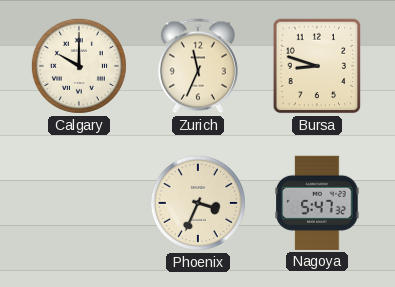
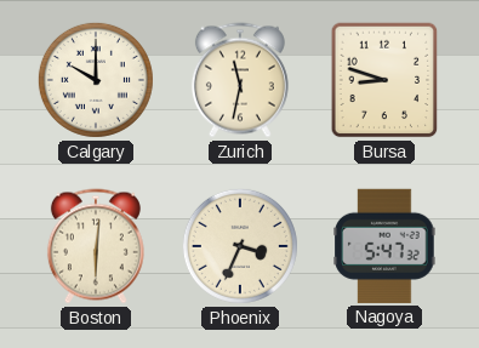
Zurich: 11:34 -> 11:32 (240, 80)
Boston: none -> 6:01 (96, 246)
